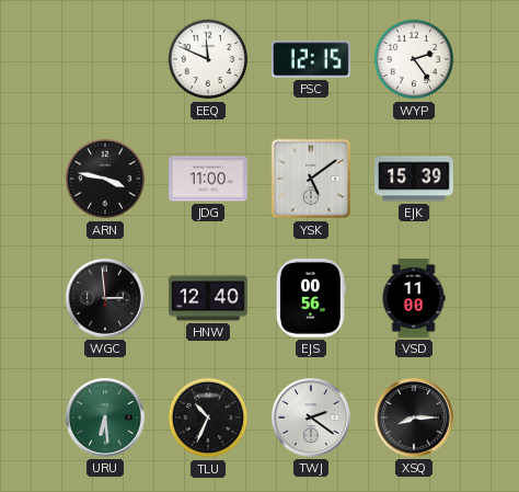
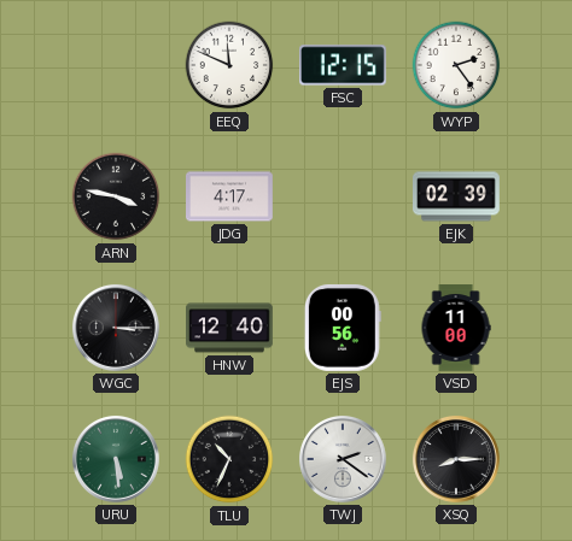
JDG: 11:00 -> 4:17 (230, 196)
YSK: 5:09 -> none (311, 179)
EJK: 15:39 -> 02:39 (456, 196)
WGC: 2:59 -> 3:15 (116, 328)
URU: 6:29 -> 5:29 (116, 459)
